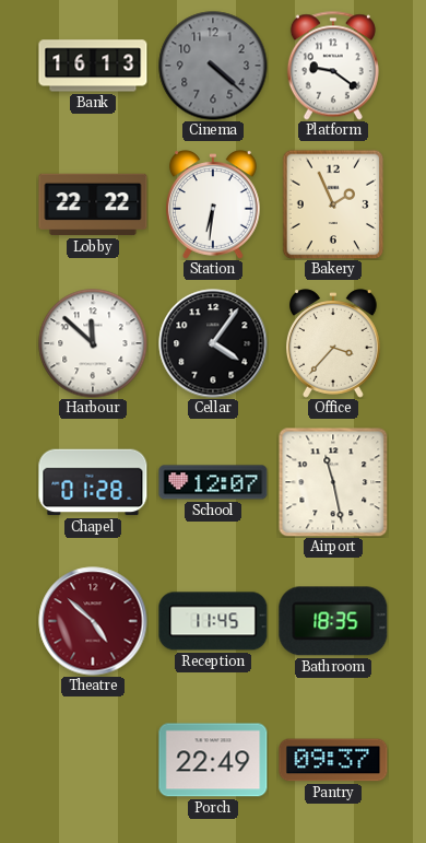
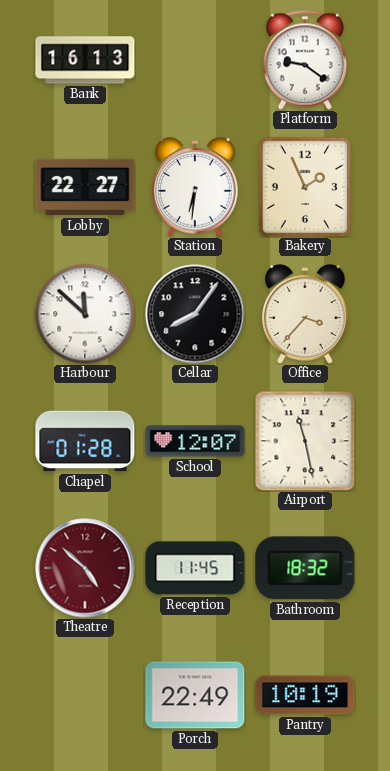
Cinema: 4:22 -> none (213, 66)
Lobby: 22:22 -> 22:27 (85, 187)
Cellar: 4:06 -> 8:06 (195, 314)
Bathroom: 18:35 -> 18:32 (305, 568)
Pantry: 09:37 -> 10:19 (305, 695)
